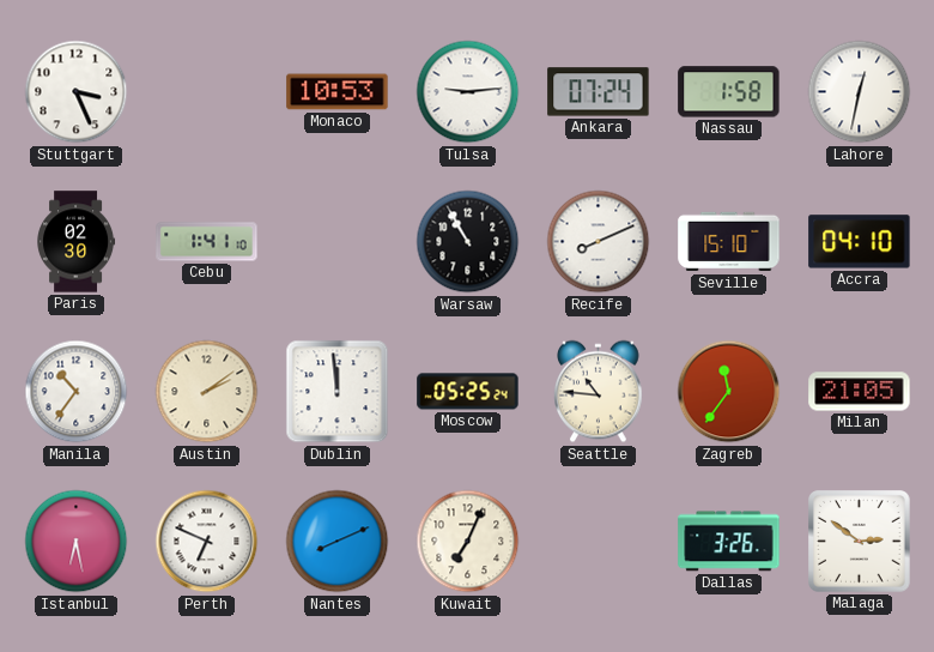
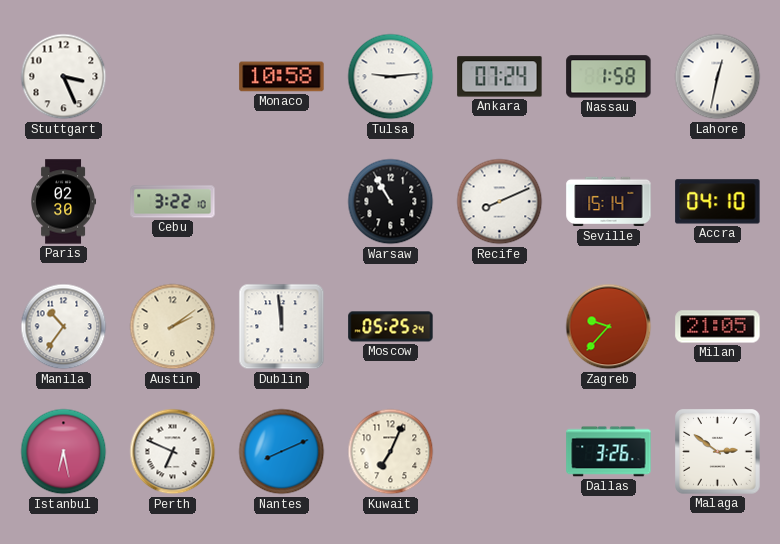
Monaco: 10:53 -> 10:58 (282, 77)
Cebu: 1:41 -> 3:22 (173, 202)
Seville: 15:10 -> 15:14 (609, 202)
Seattle: 10:46 -> none (599, 392)
Zagreb: 11:36 -> 9:37 (609, 327)
